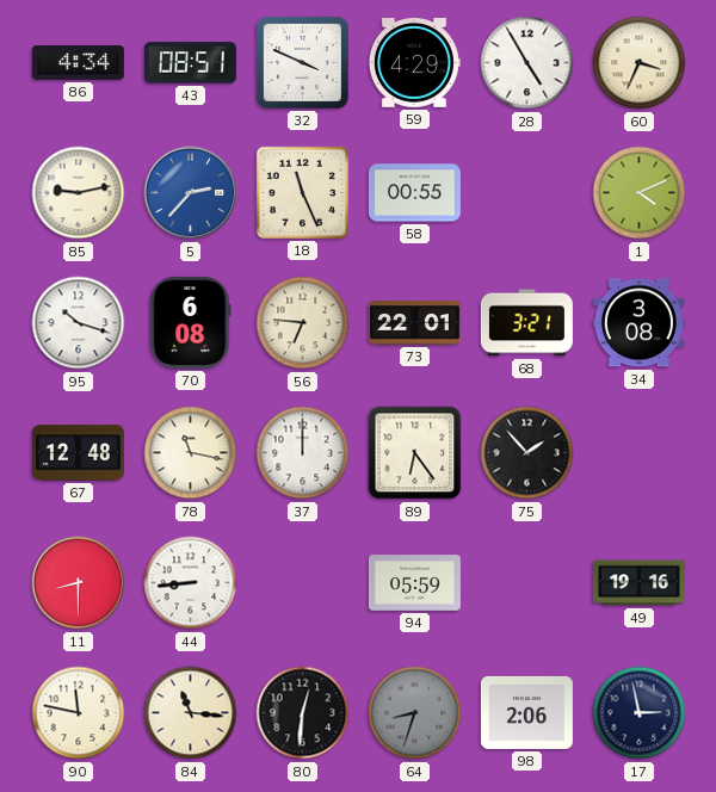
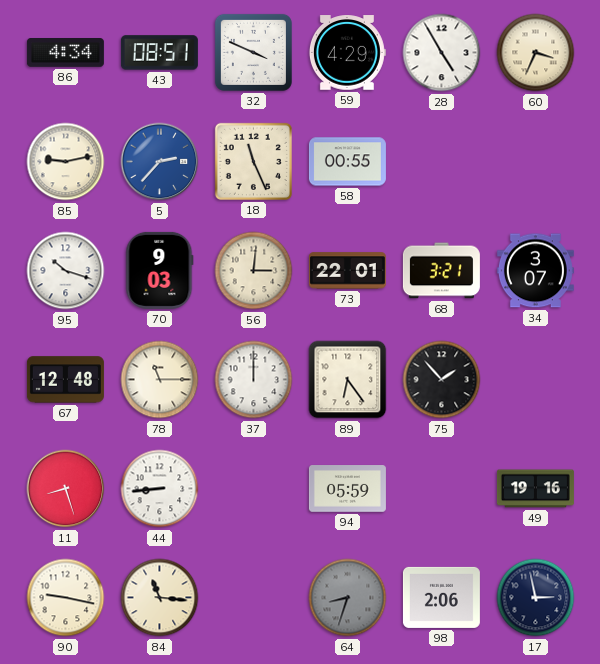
1: 4:11 -> none (640, 193)
70: 6:08 -> 9:03 (160, 270)
56: 6:46 -> 3:01 (254, 271)
34: 3:08 -> 3:07 (535, 271)
78: 11:17 -> 11:15 (160, 380)
11: 8:30 -> 8:27 (66, 489)
90: 11:47 -> 9:17 (66, 598)
80: 12:31 -> none (303, 713)
